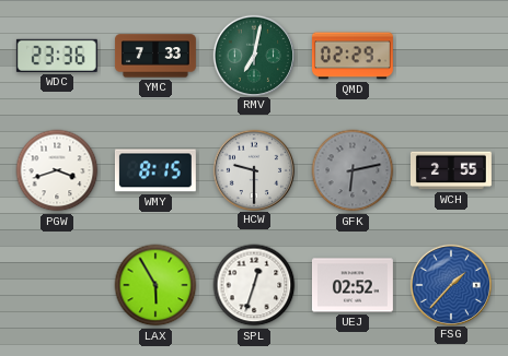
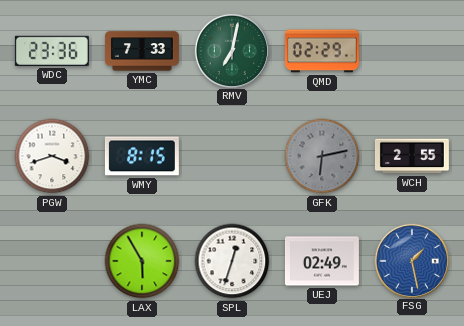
HCW: 9:30 -> none (253, 169)
UEJ: 02:52 -> 02:49 (322, 261)
FSG: 1:37 -> 1:28 (411, 260)
